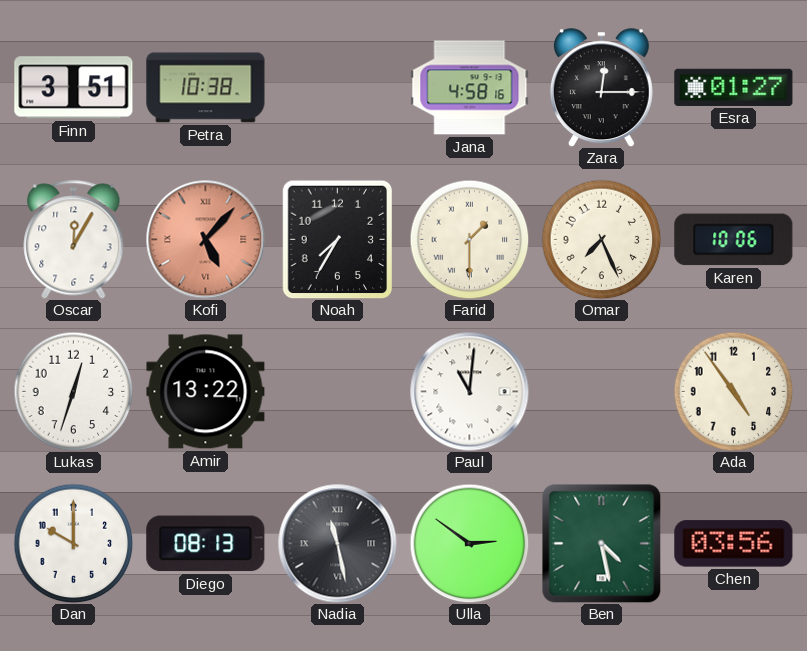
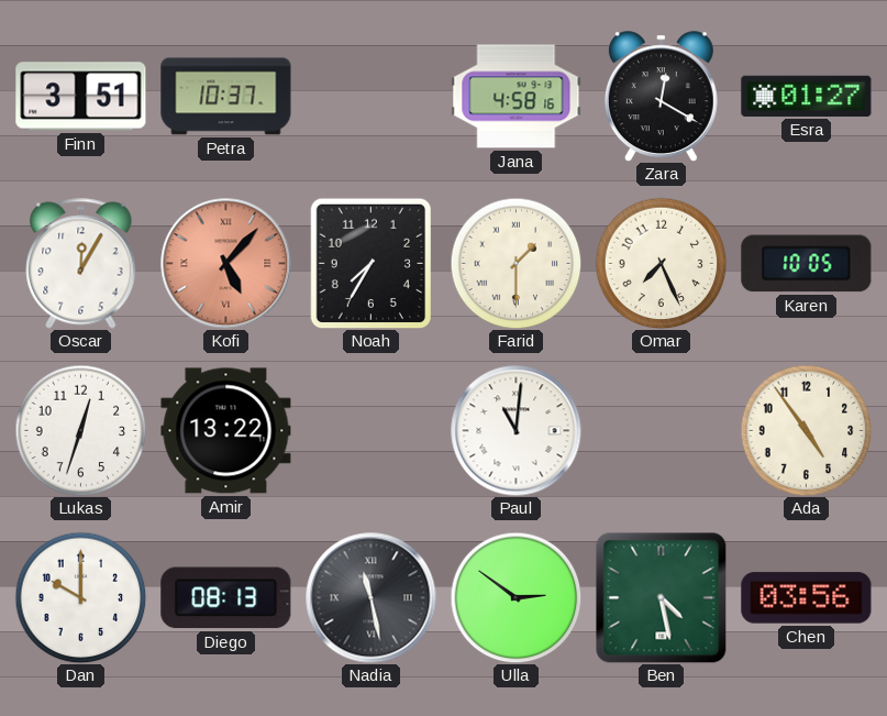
Petra: 10:38 -> 10:37 (226, 97)
Zara: 12:15 -> 12:20 (661, 97)
Karen: 10:06 -> 10:05 (807, 264)
